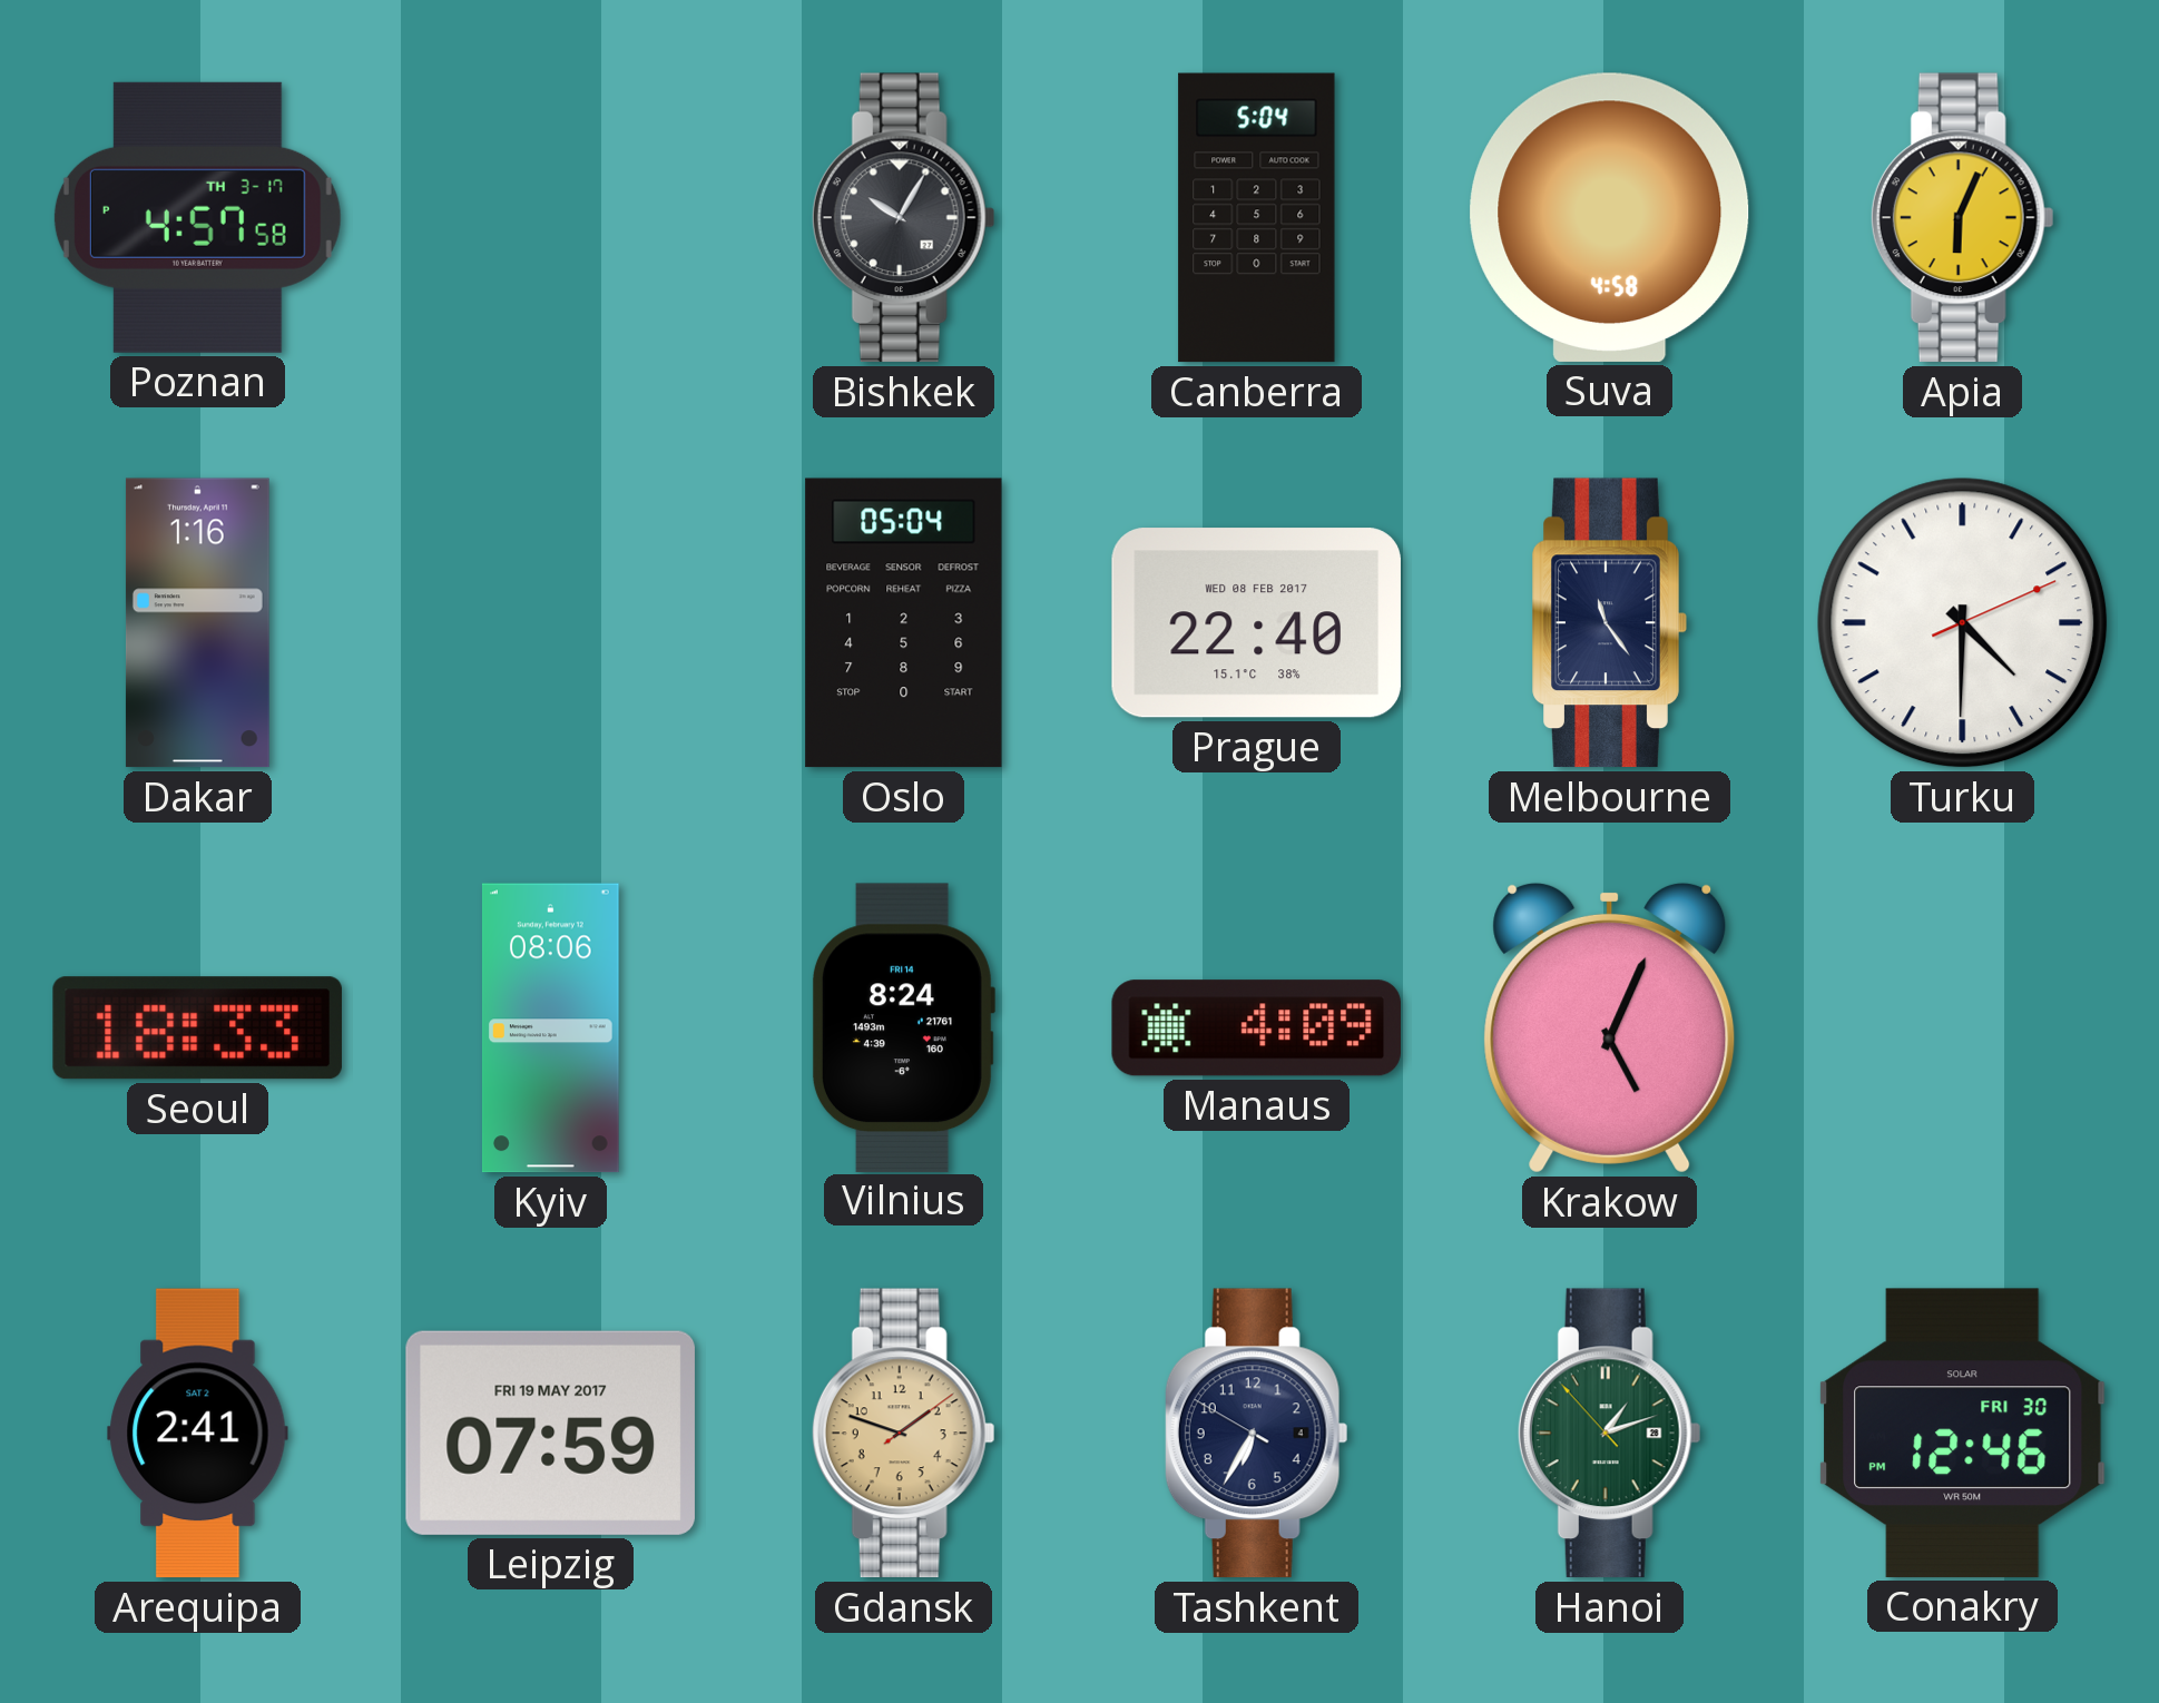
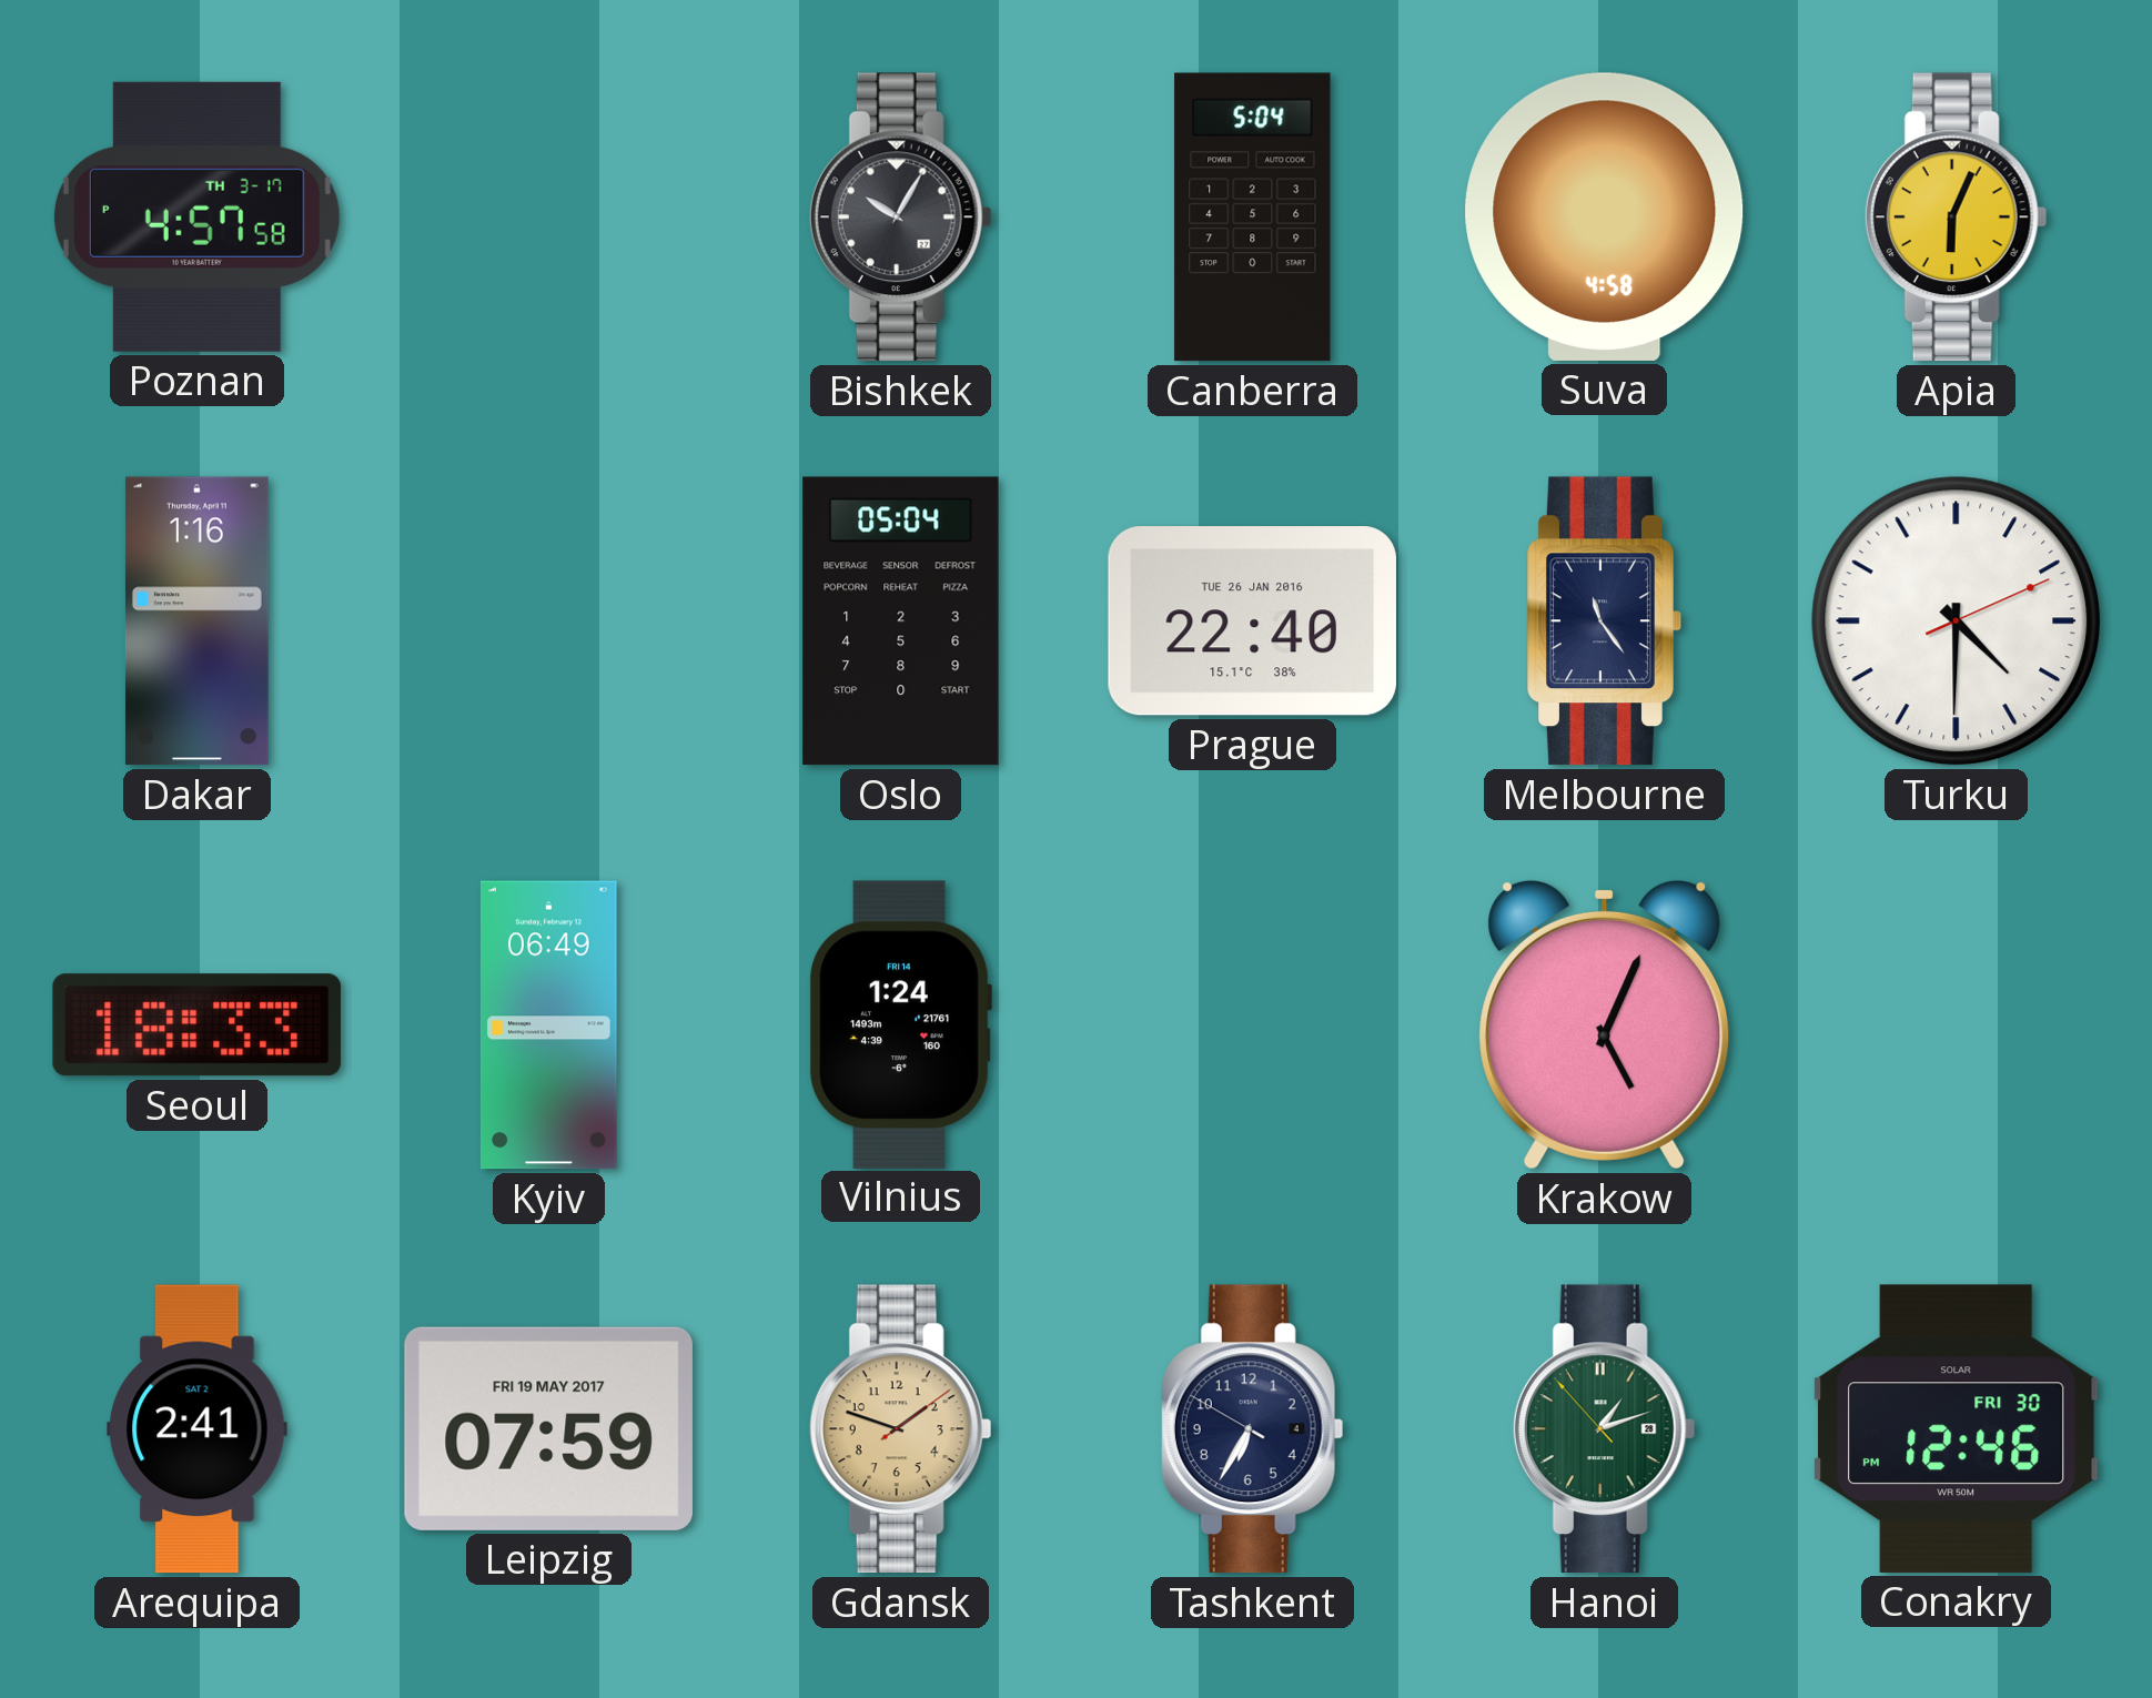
Prague date: WED 08 FEB 2017 -> TUE 26 JAN 2016 (1252, 621)
Kyiv: 08:06 -> 06:49 (549, 1025)
Vilnius: 8:24 -> 1:24 (900, 1024)
Manaus: 4:09 -> none (1256, 1028)
